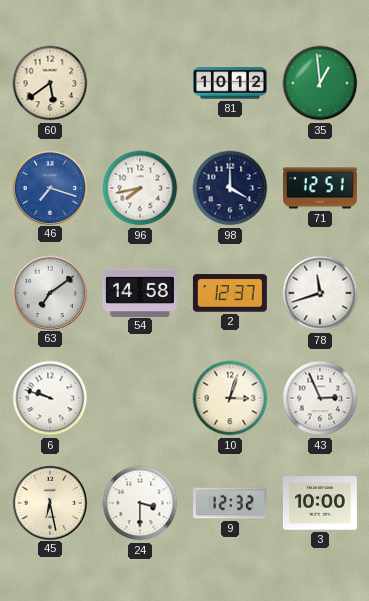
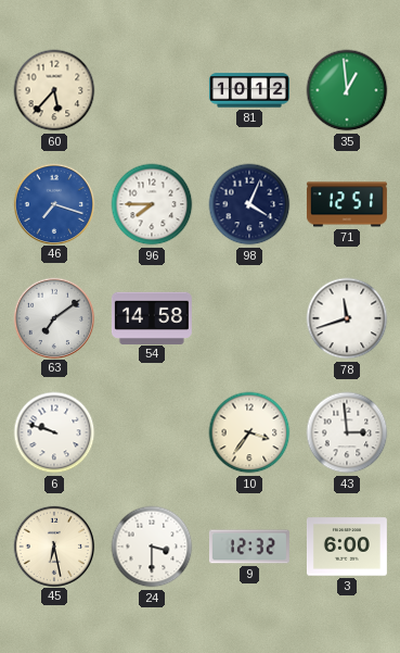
60: 5:39 -> 5:37 (54, 90)
96: 7:43 -> 7:45 (152, 204)
98: 4:00 -> 4:04 (249, 204)
2: 12:37 -> none (230, 293)
10: 3:03 -> 3:36 (249, 432)
43: 2:56 -> 2:59 (347, 432)
3: 10:00 -> 6:00 (347, 547)
